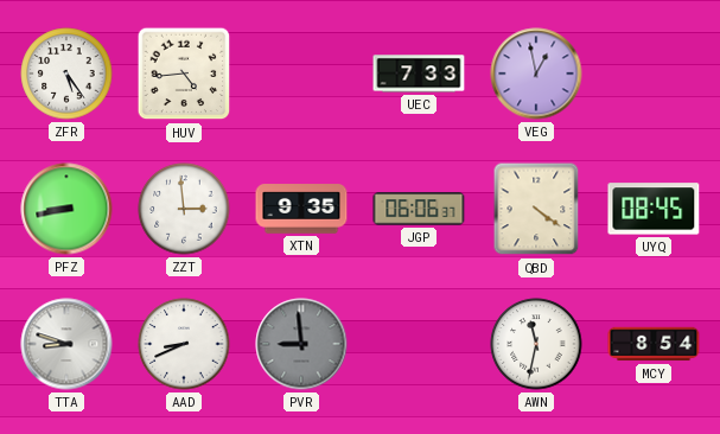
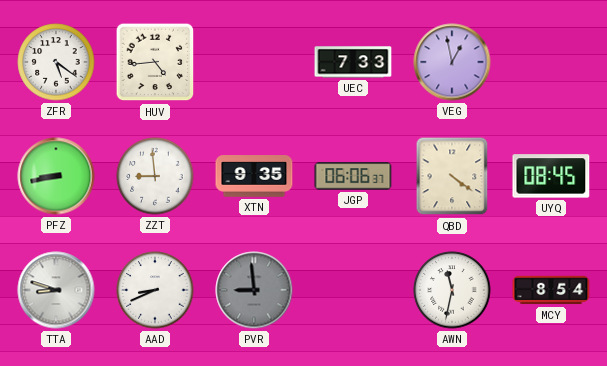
ZFR: 5:24 -> 5:21 (56, 62)
ZZT: 2:59 -> 8:59 (155, 176)
